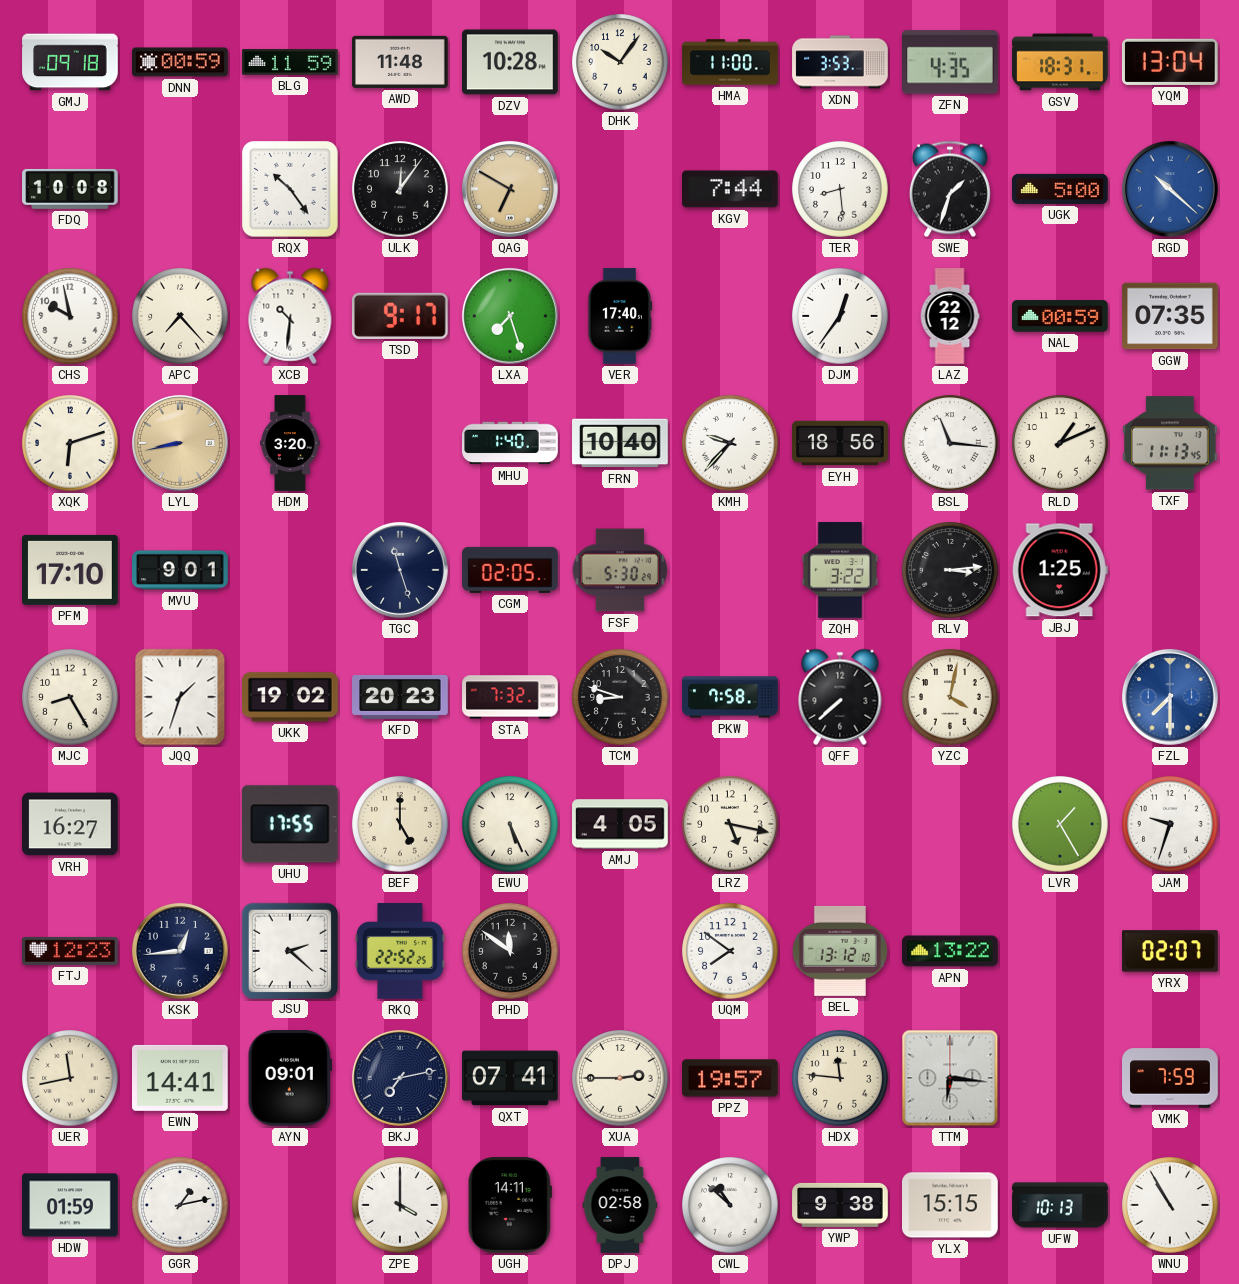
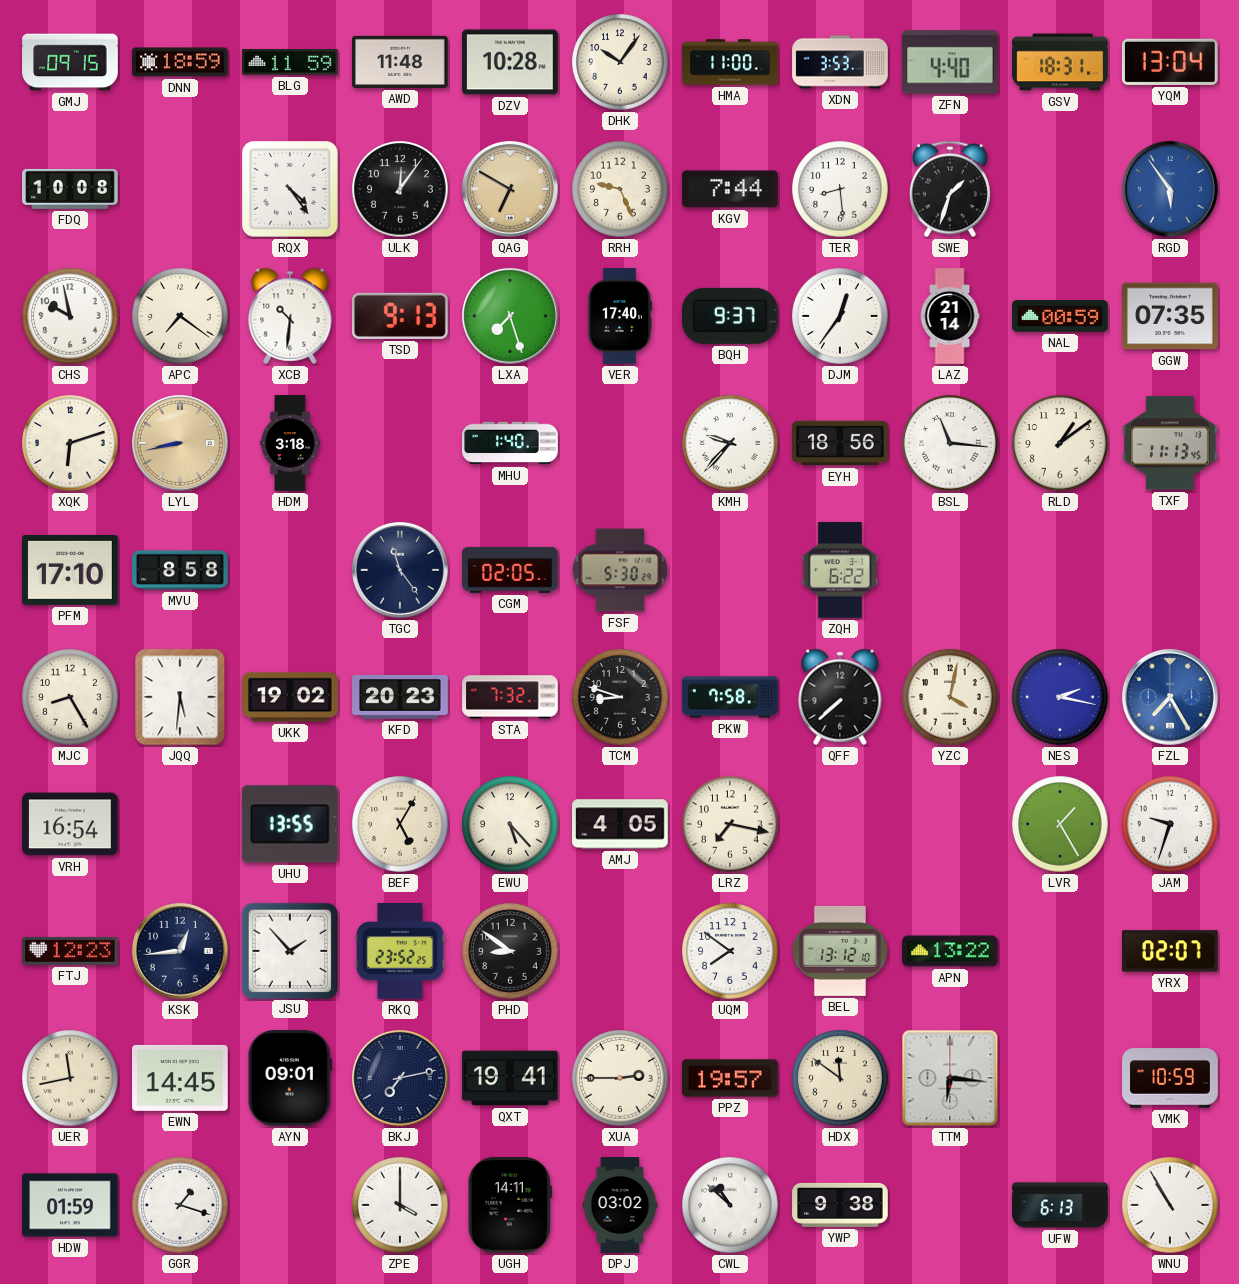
GMJ: 09:18 -> 09:15 (70, 62)
DNN: 00:59 -> 18:59 (180, 62)
ZFN: 4:35 -> 4:40 (950, 62)
RQX: 10:24 -> 4:24 (291, 190)
RRH: none -> 9:26 (620, 189)
UGK: 5:00 -> none (1060, 189)
RGD: 10:22 -> 5:54 (1170, 189)
APC: 7:23 -> 7:21 (180, 316)
TSD: 9:17 -> 9:13 (401, 316)
BQH: none -> 9:37 (730, 316)
LAZ: 22:12 -> 21:14 (950, 316)
HDM: 3:20 -> 3:18 (290, 443)
FRN: 10:40 -> none (620, 443)
RLD: 1:11 -> 1:09 (1060, 443)
MVU: 9:01 -> 8:58 (180, 570)
TGC: 11:27 -> 11:24 (400, 570)
ZQH: 3:22 -> 6:22 (840, 570)
RLV: 3:14 -> none (950, 570)
JBJ: 1:25 -> none (1060, 570)
JQQ: 1:33 -> 5:31 (180, 697)
NES: none -> 2:17 (1060, 697)
FZL: 7:30 -> 7:25 (1170, 697)
VRH: 16:27 -> 16:54 (70, 824)
UHU: 17:55 -> 13:55 (290, 824)
BEF: 5:00 -> 5:05 (400, 824)
EWU: 5:26 -> 5:23 (510, 824)
LRZ: 5:17 -> 7:17 (730, 824)
JSU: 2:22 -> 1:53 (289, 950)
RKQ: 22:52 -> 23:52 (401, 951)
PHD: 11:51 -> 8:51 (510, 951)
EWN: 14:41 -> 14:45 (181, 1078)
QXT: 07:41 -> 19:41 (510, 1078)
HDX: 11:46 -> 11:51 (840, 1078)
VMK: 7:59 -> 10:59 (1170, 1078)
GGR: 1:13 -> 1:18 (180, 1205)
DPJ: 02:58 -> 03:02 (620, 1205)
YLX: 15:15 -> none (950, 1205)
UFW: 10:13 -> 6:13 (1060, 1205)
